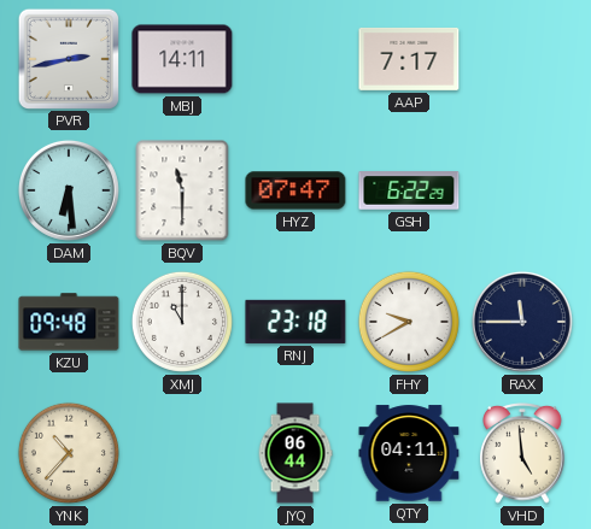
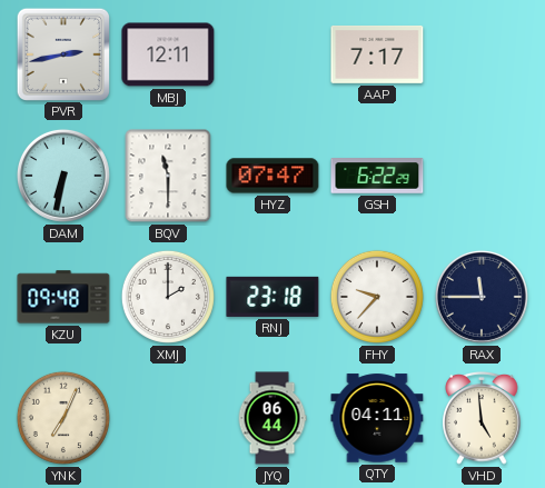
MBJ: 14:11 -> 12:11 (168, 54)
DAM: 6:29 -> 6:32 (63, 176)
XMJ: 11:00 -> 2:00 (168, 297)
FHY: 9:40 -> 9:37 (377, 297)
YNK: 10:37 -> 7:04 (63, 418)
